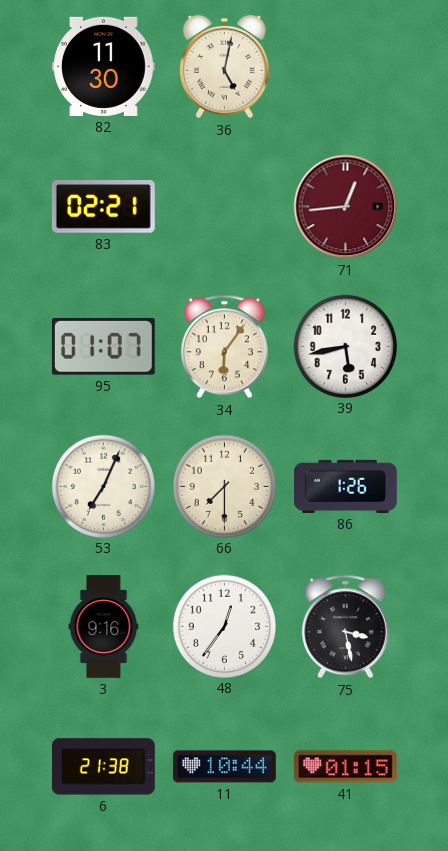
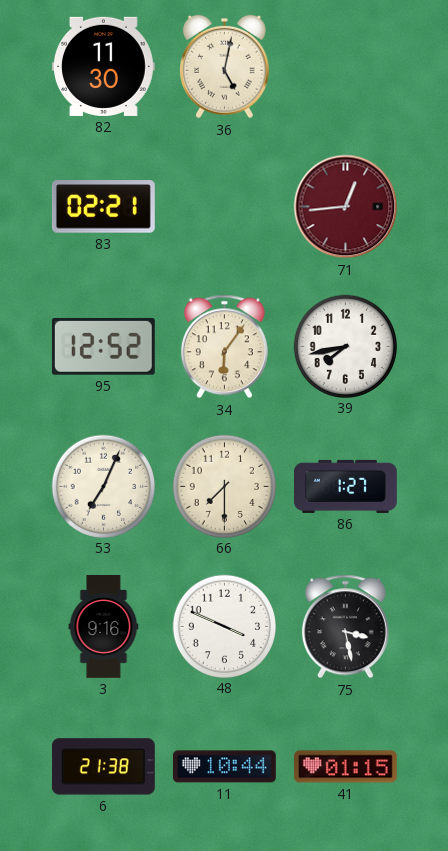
95: 01:07 -> 12:52 (103, 346)
39: 5:43 -> 7:43 (345, 346)
86: 1:26 -> 1:27 (346, 486)
48: 12:36 -> 3:49 (224, 626)
